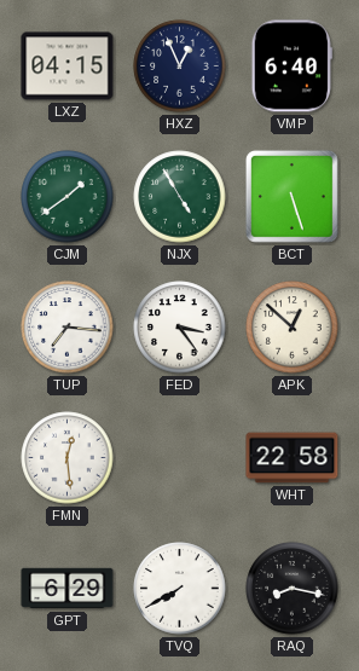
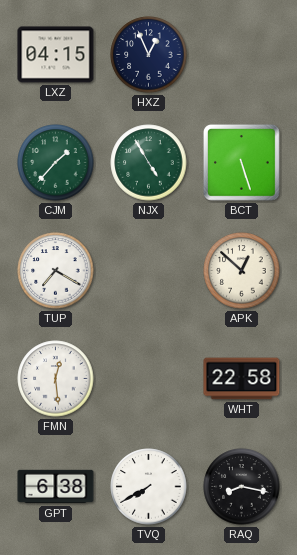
VMP: 6:40 -> none (291, 66)
CJM: 1:39 -> 1:37 (56, 163)
TUP: 7:16 -> 7:20 (56, 271)
FED: 3:24 -> none (180, 328)
GPT: 6:29 -> 6:38 (56, 487)
